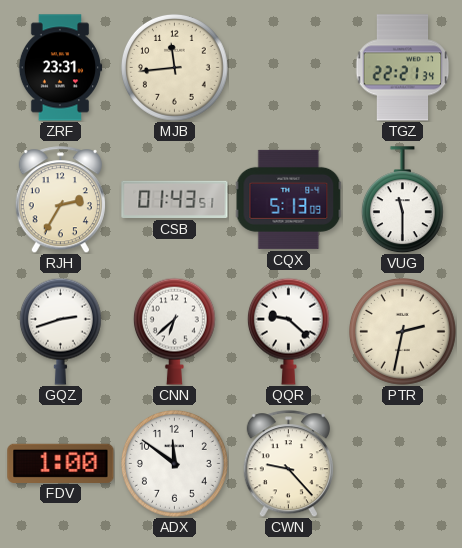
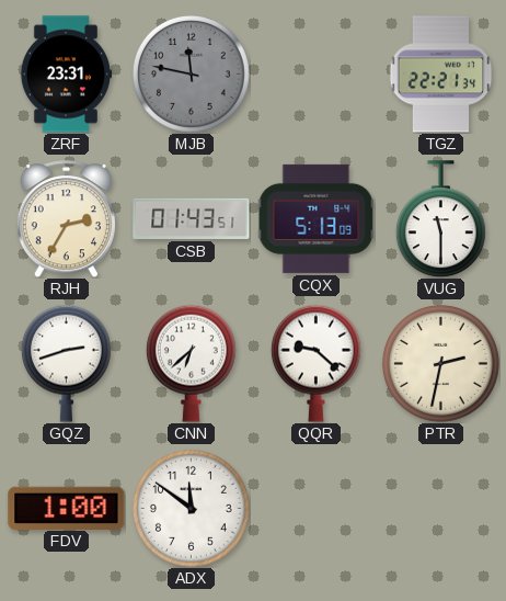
MJB: 11:44 -> 11:47 (191, 73)
MJB dial: cream -> grey (191, 73)
CWN: 9:23 -> none (288, 464)
